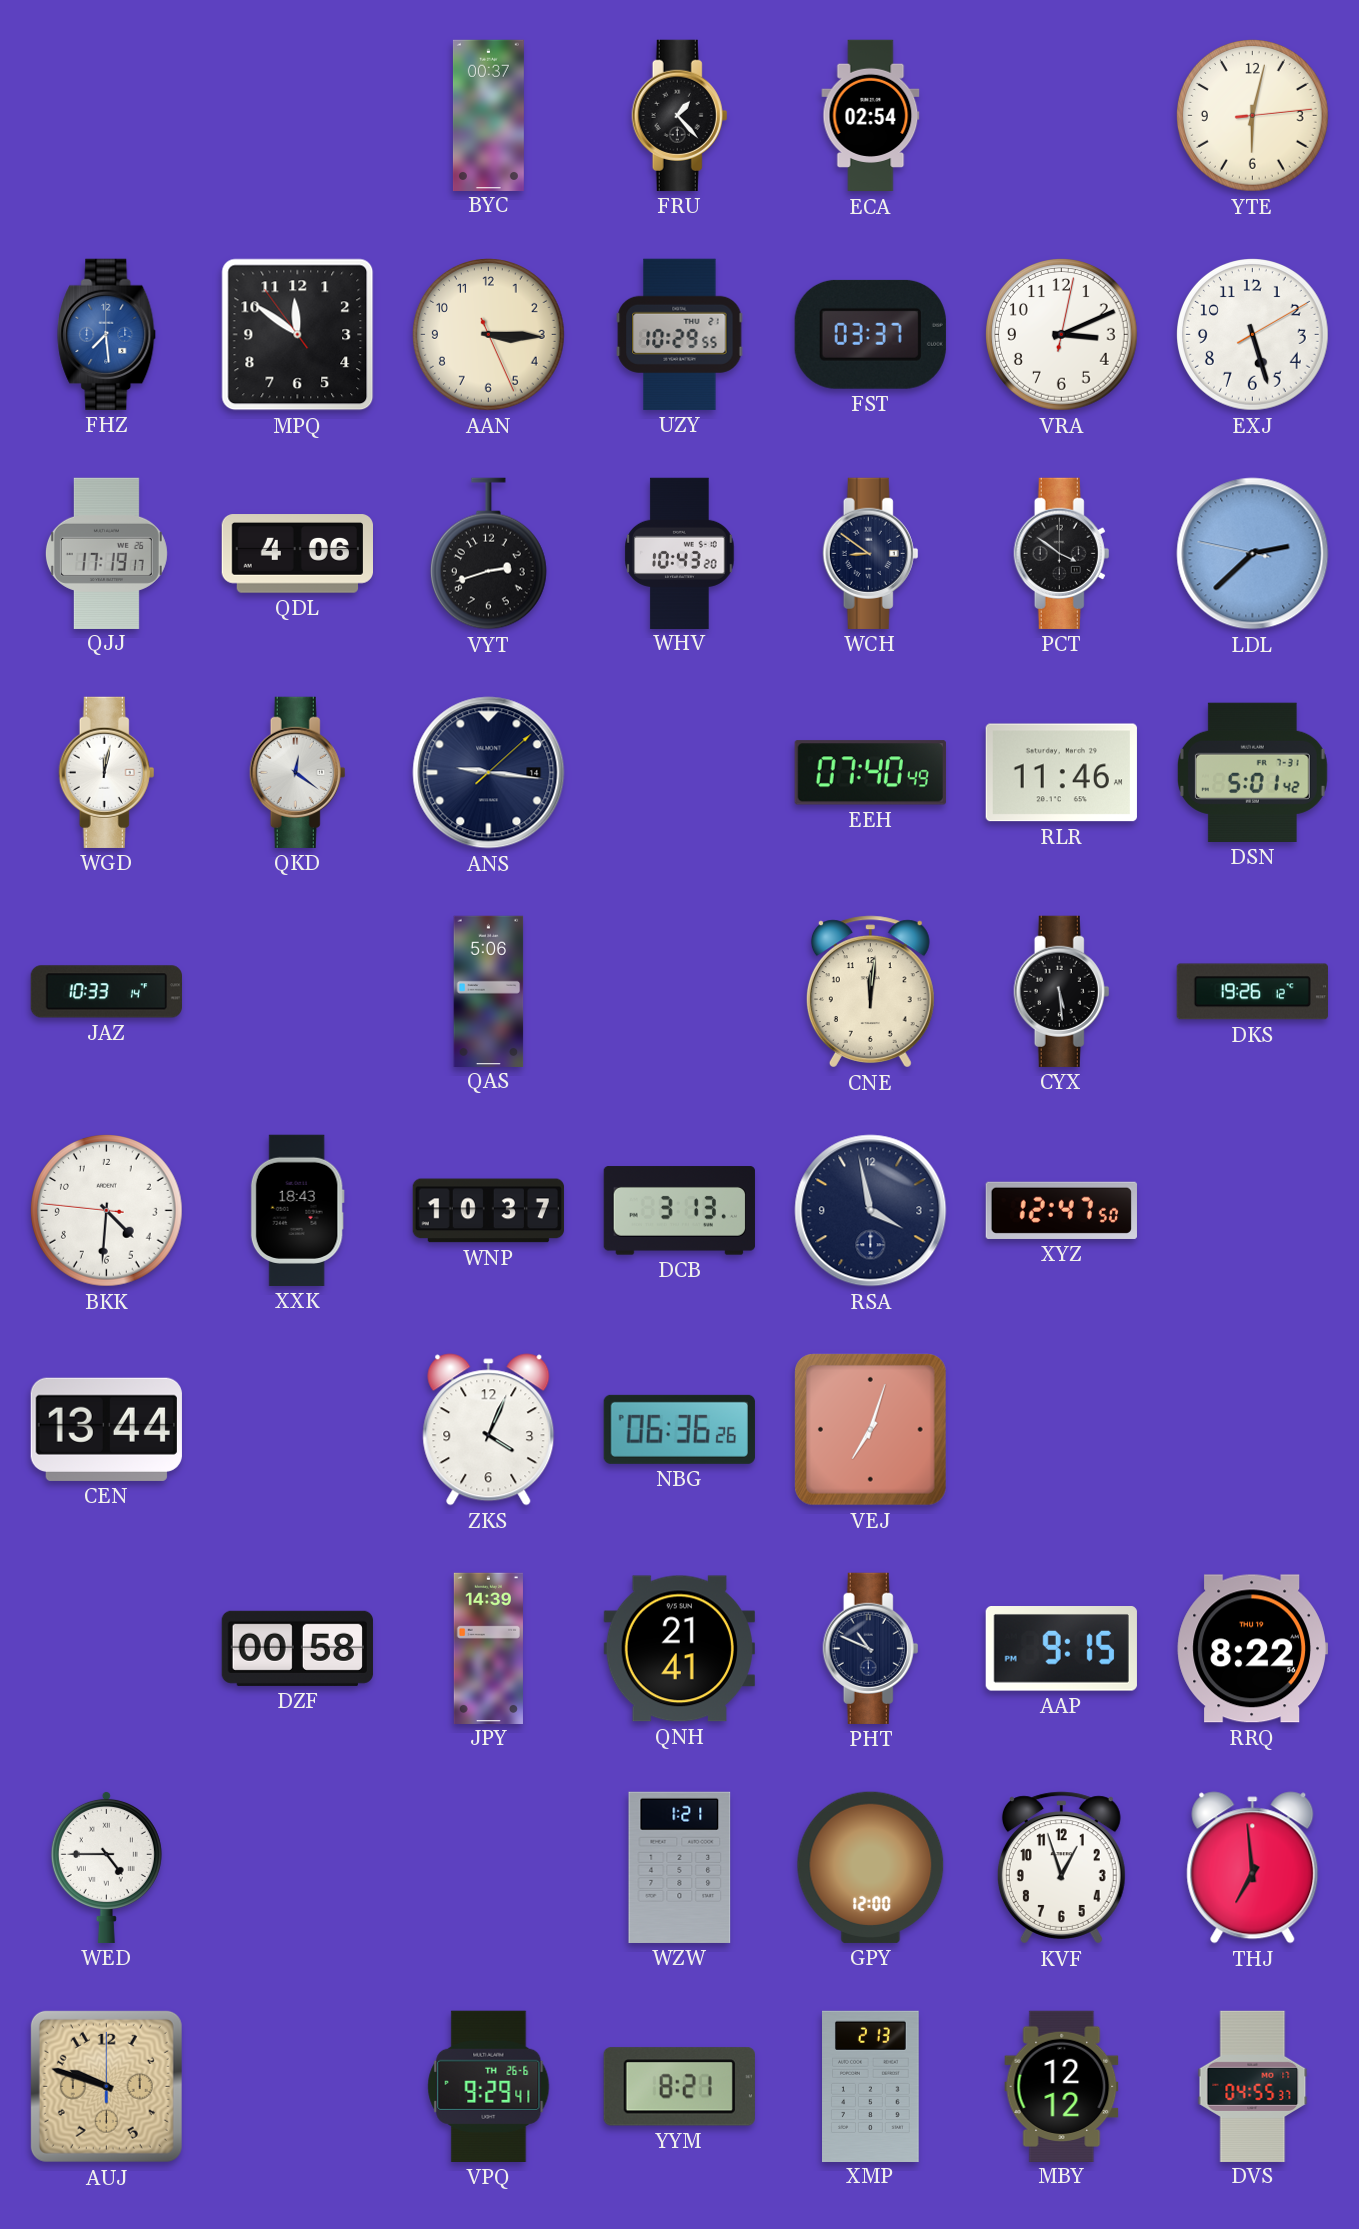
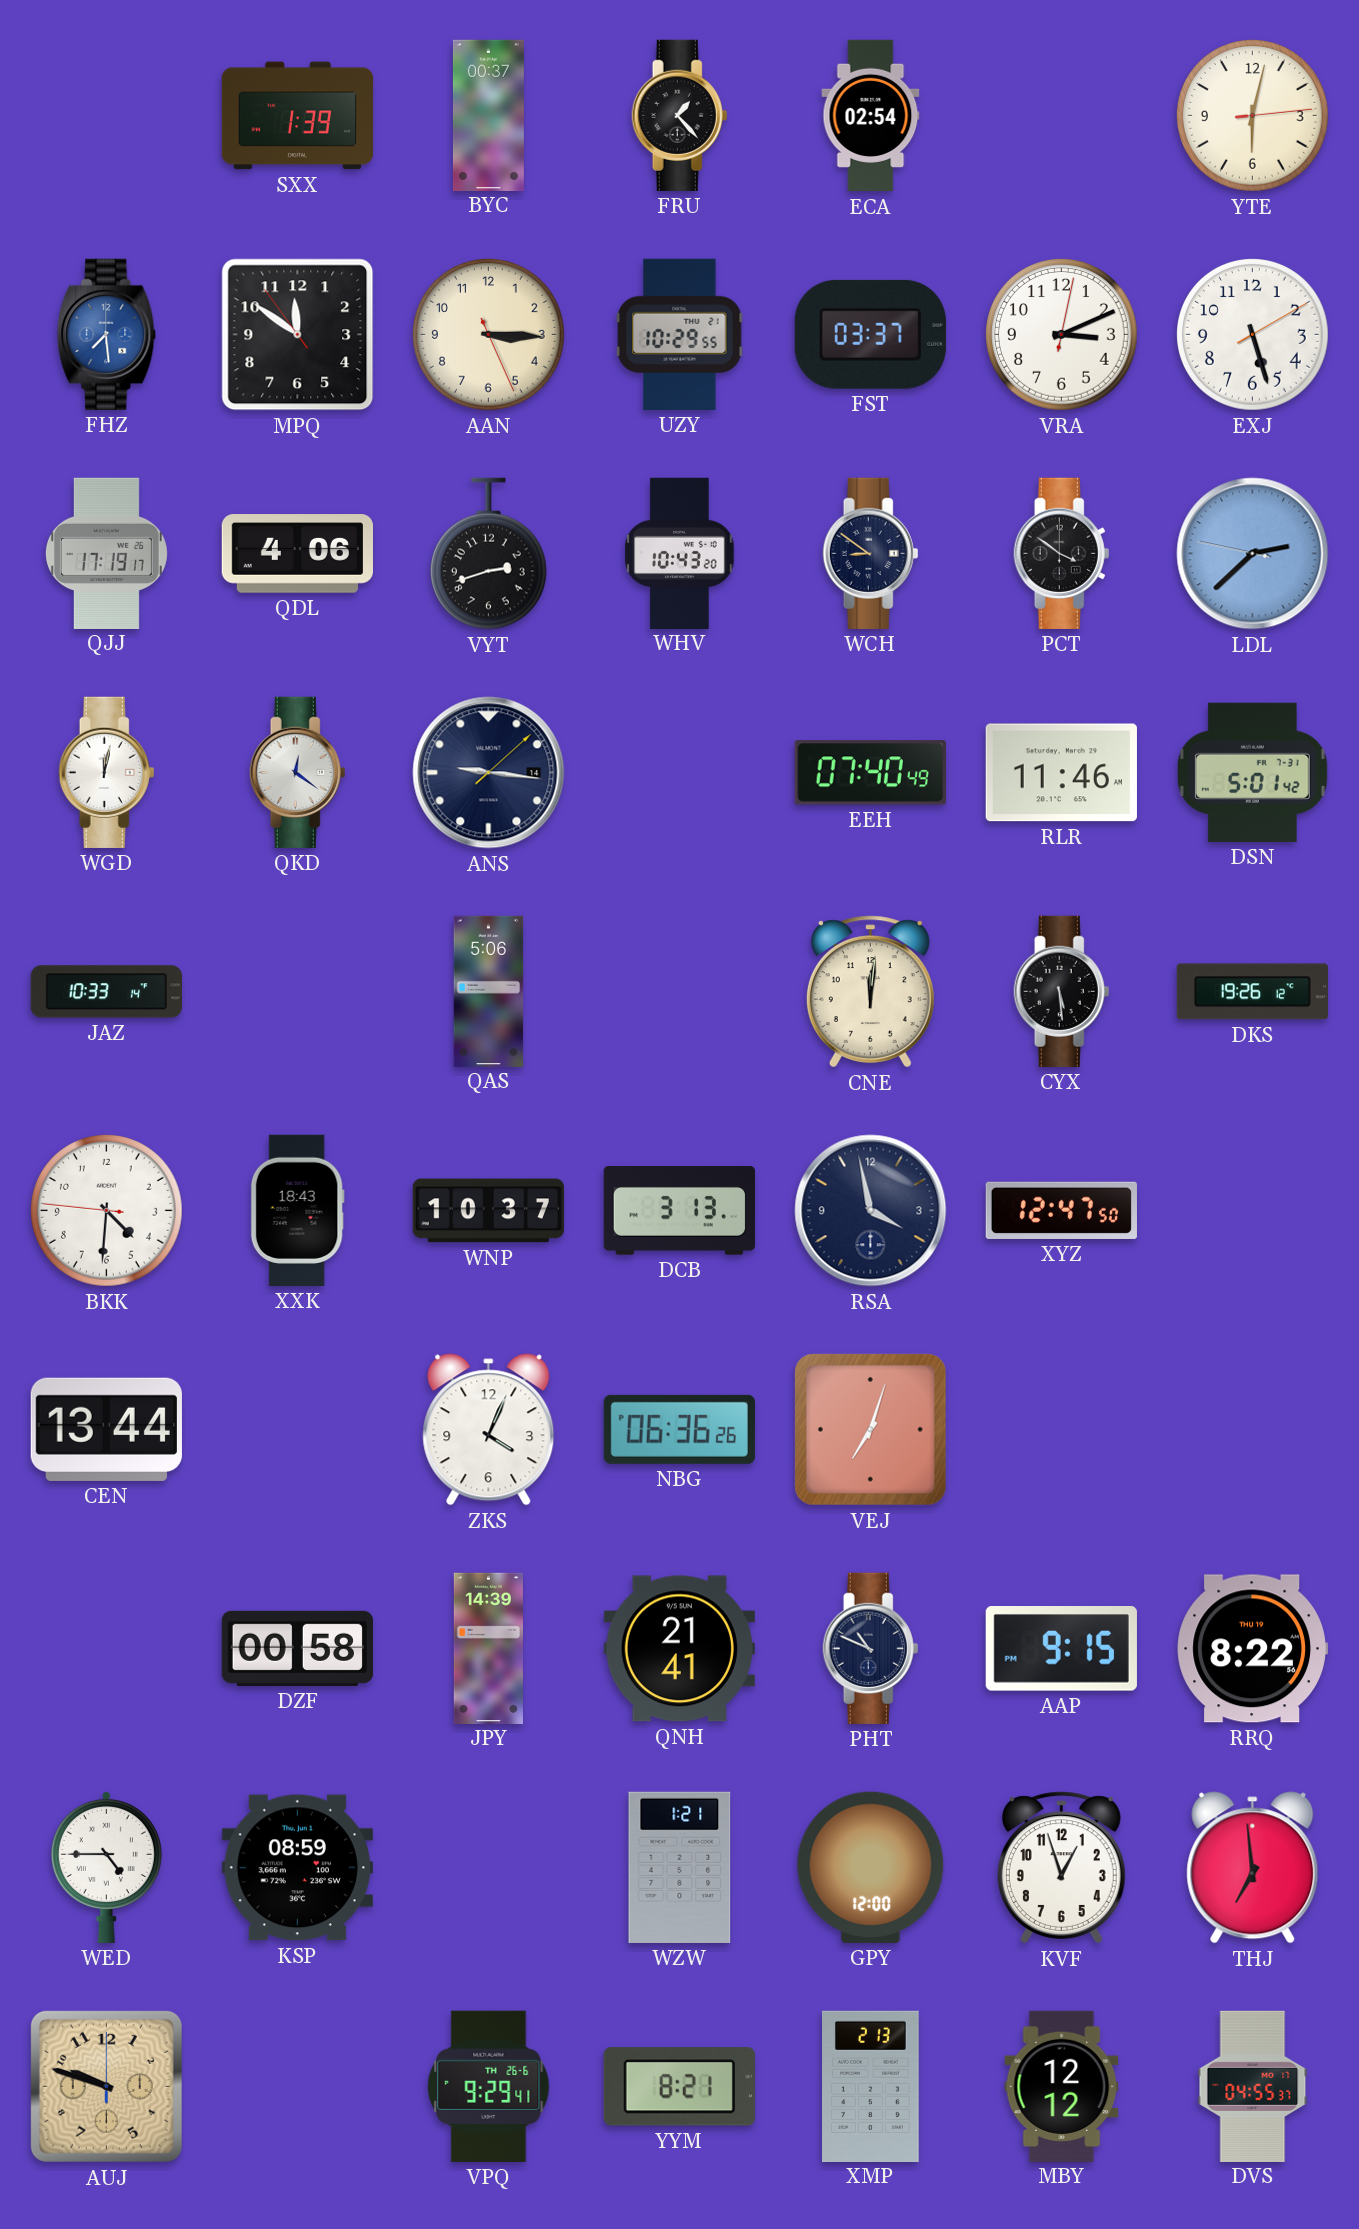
SXX: none -> 1:39 (297, 116)
KSP: none -> 08:59 (297, 1868)
